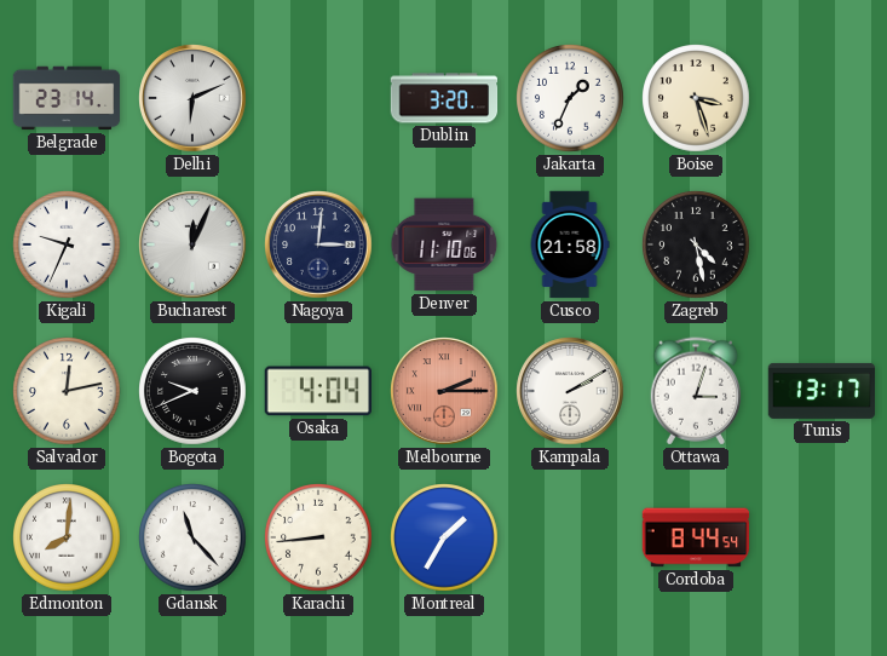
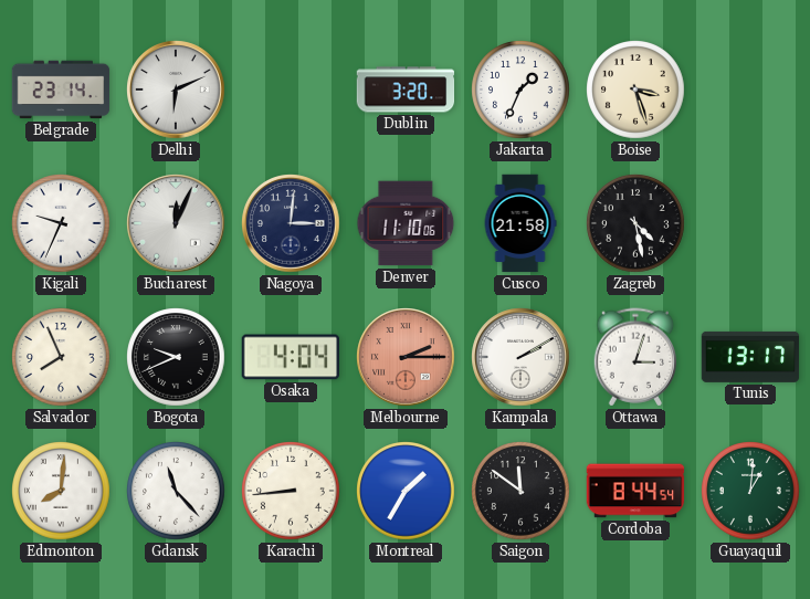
Salvador: 12:13 -> 7:56 (61, 357)
Saigon: none -> 11:51 (520, 491)
Guayaquil: none -> 1:01 (750, 491)
